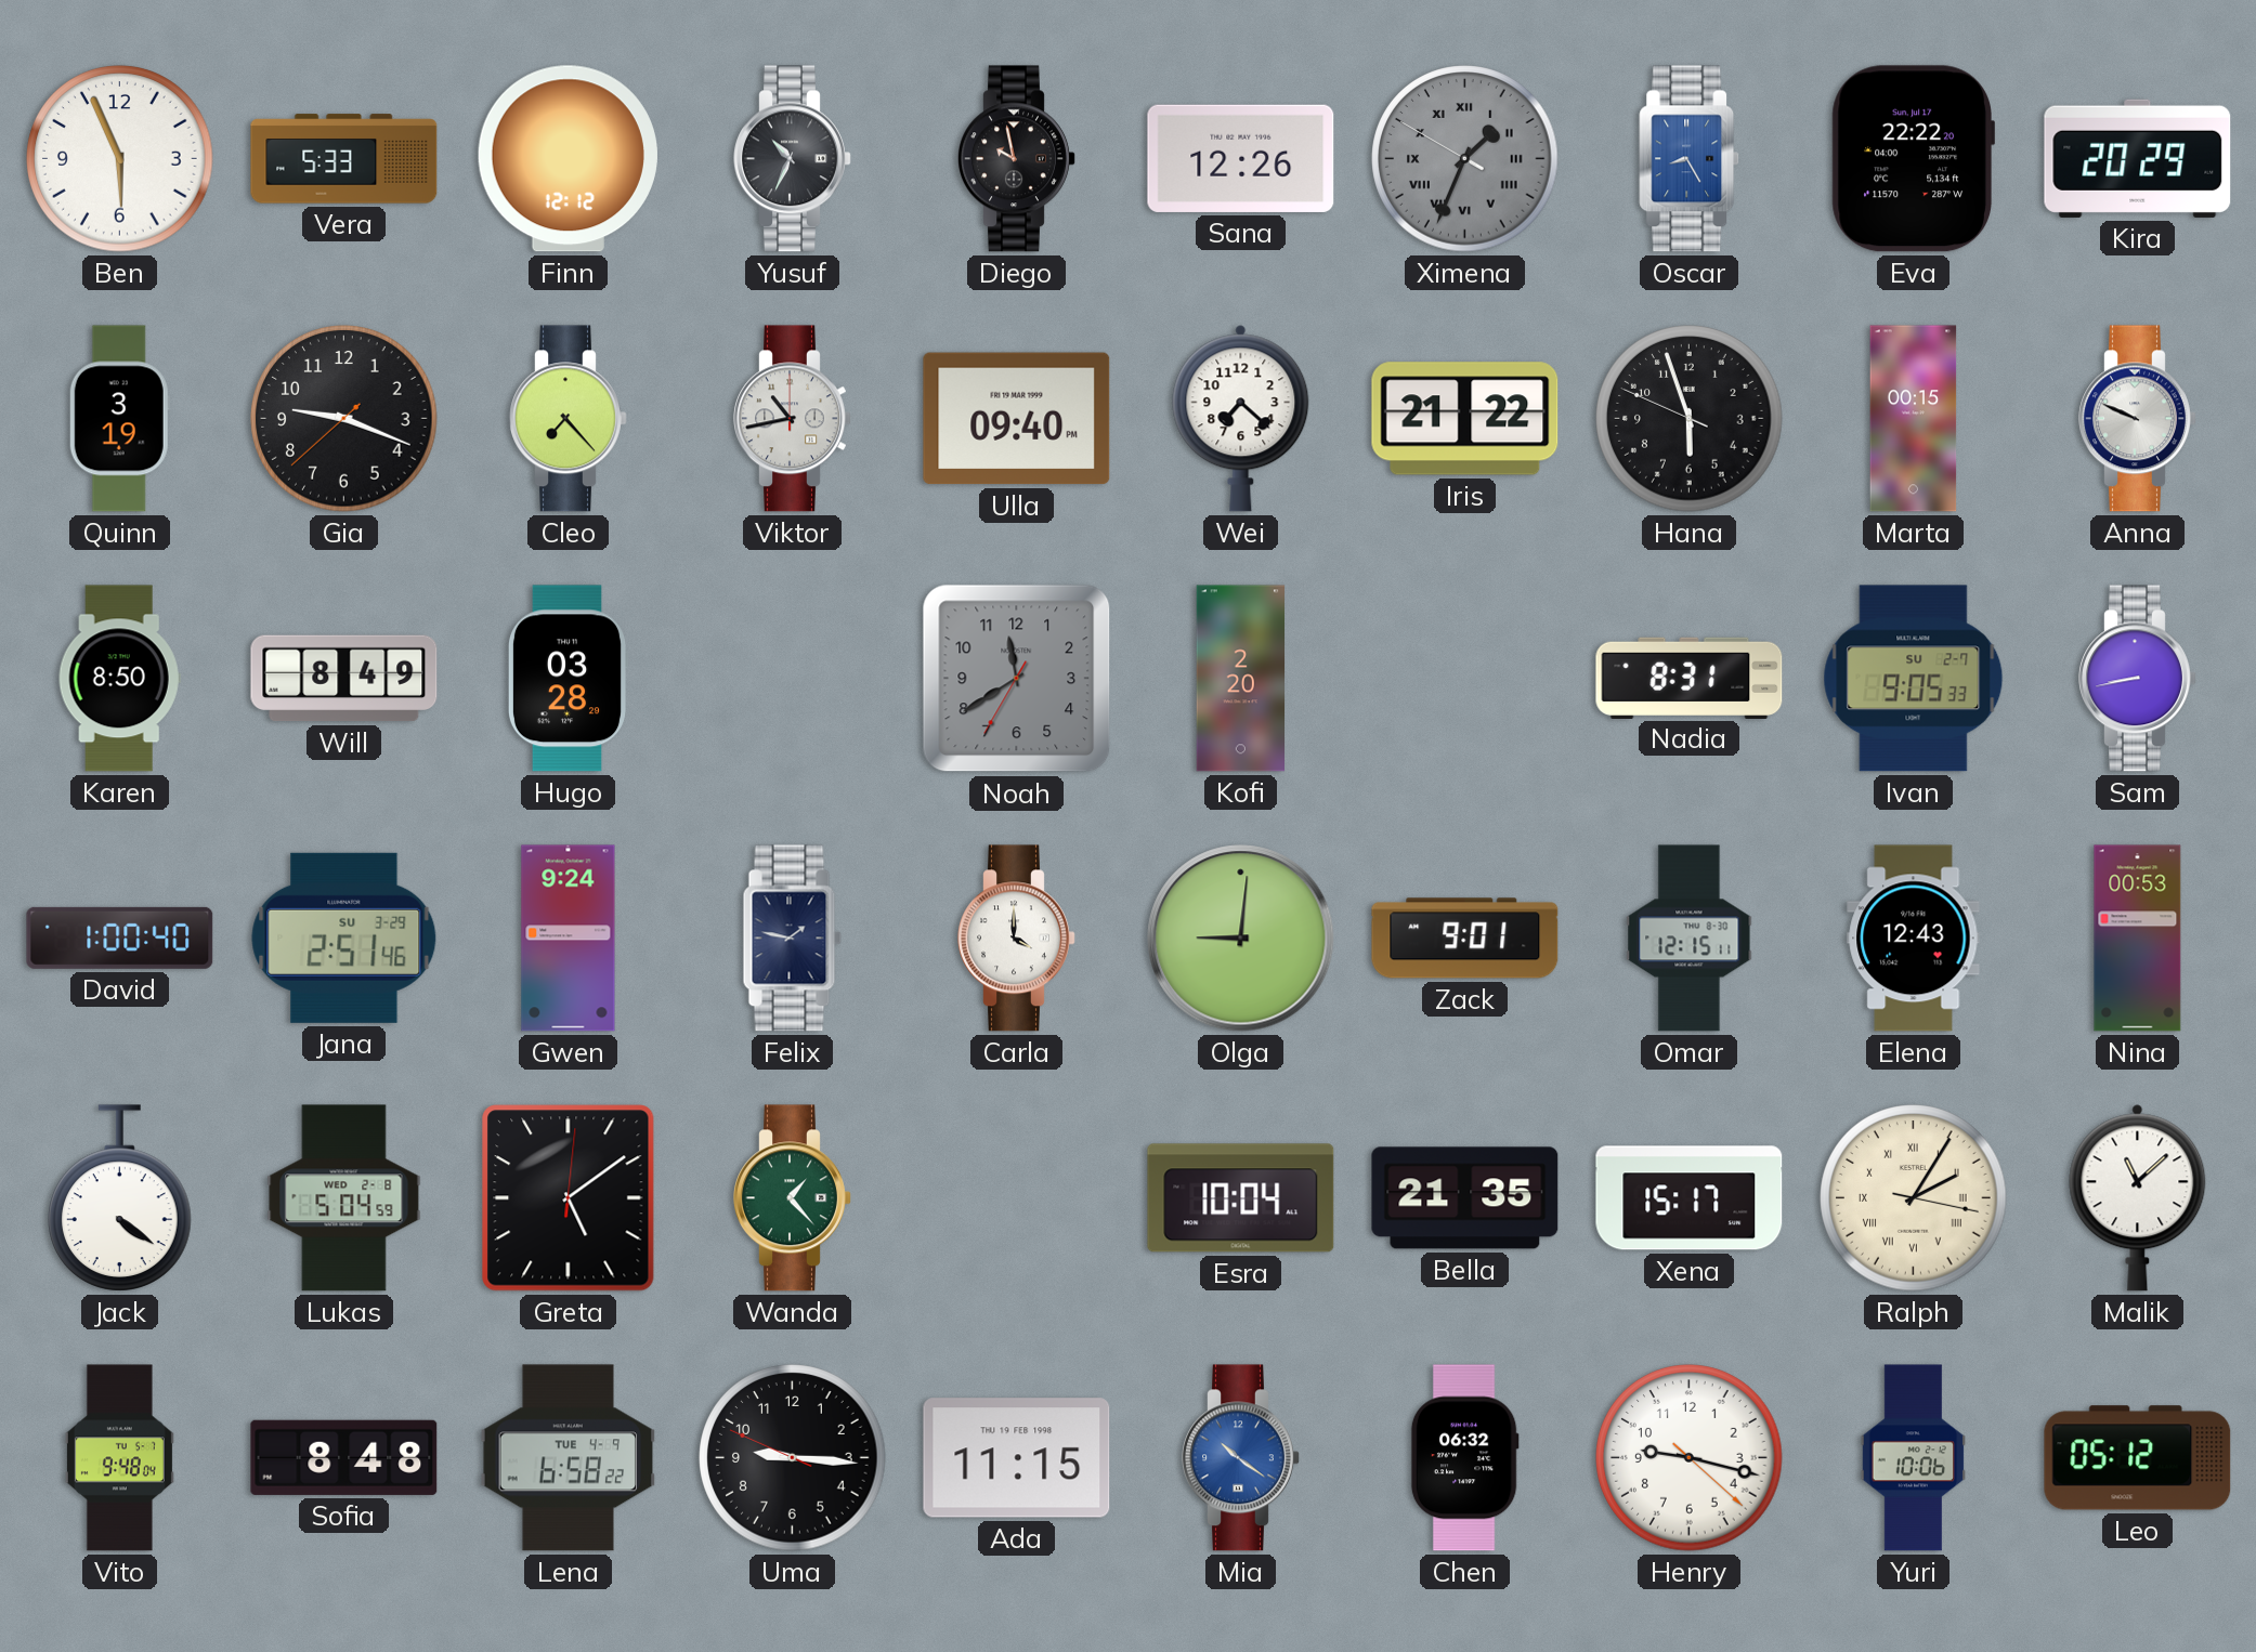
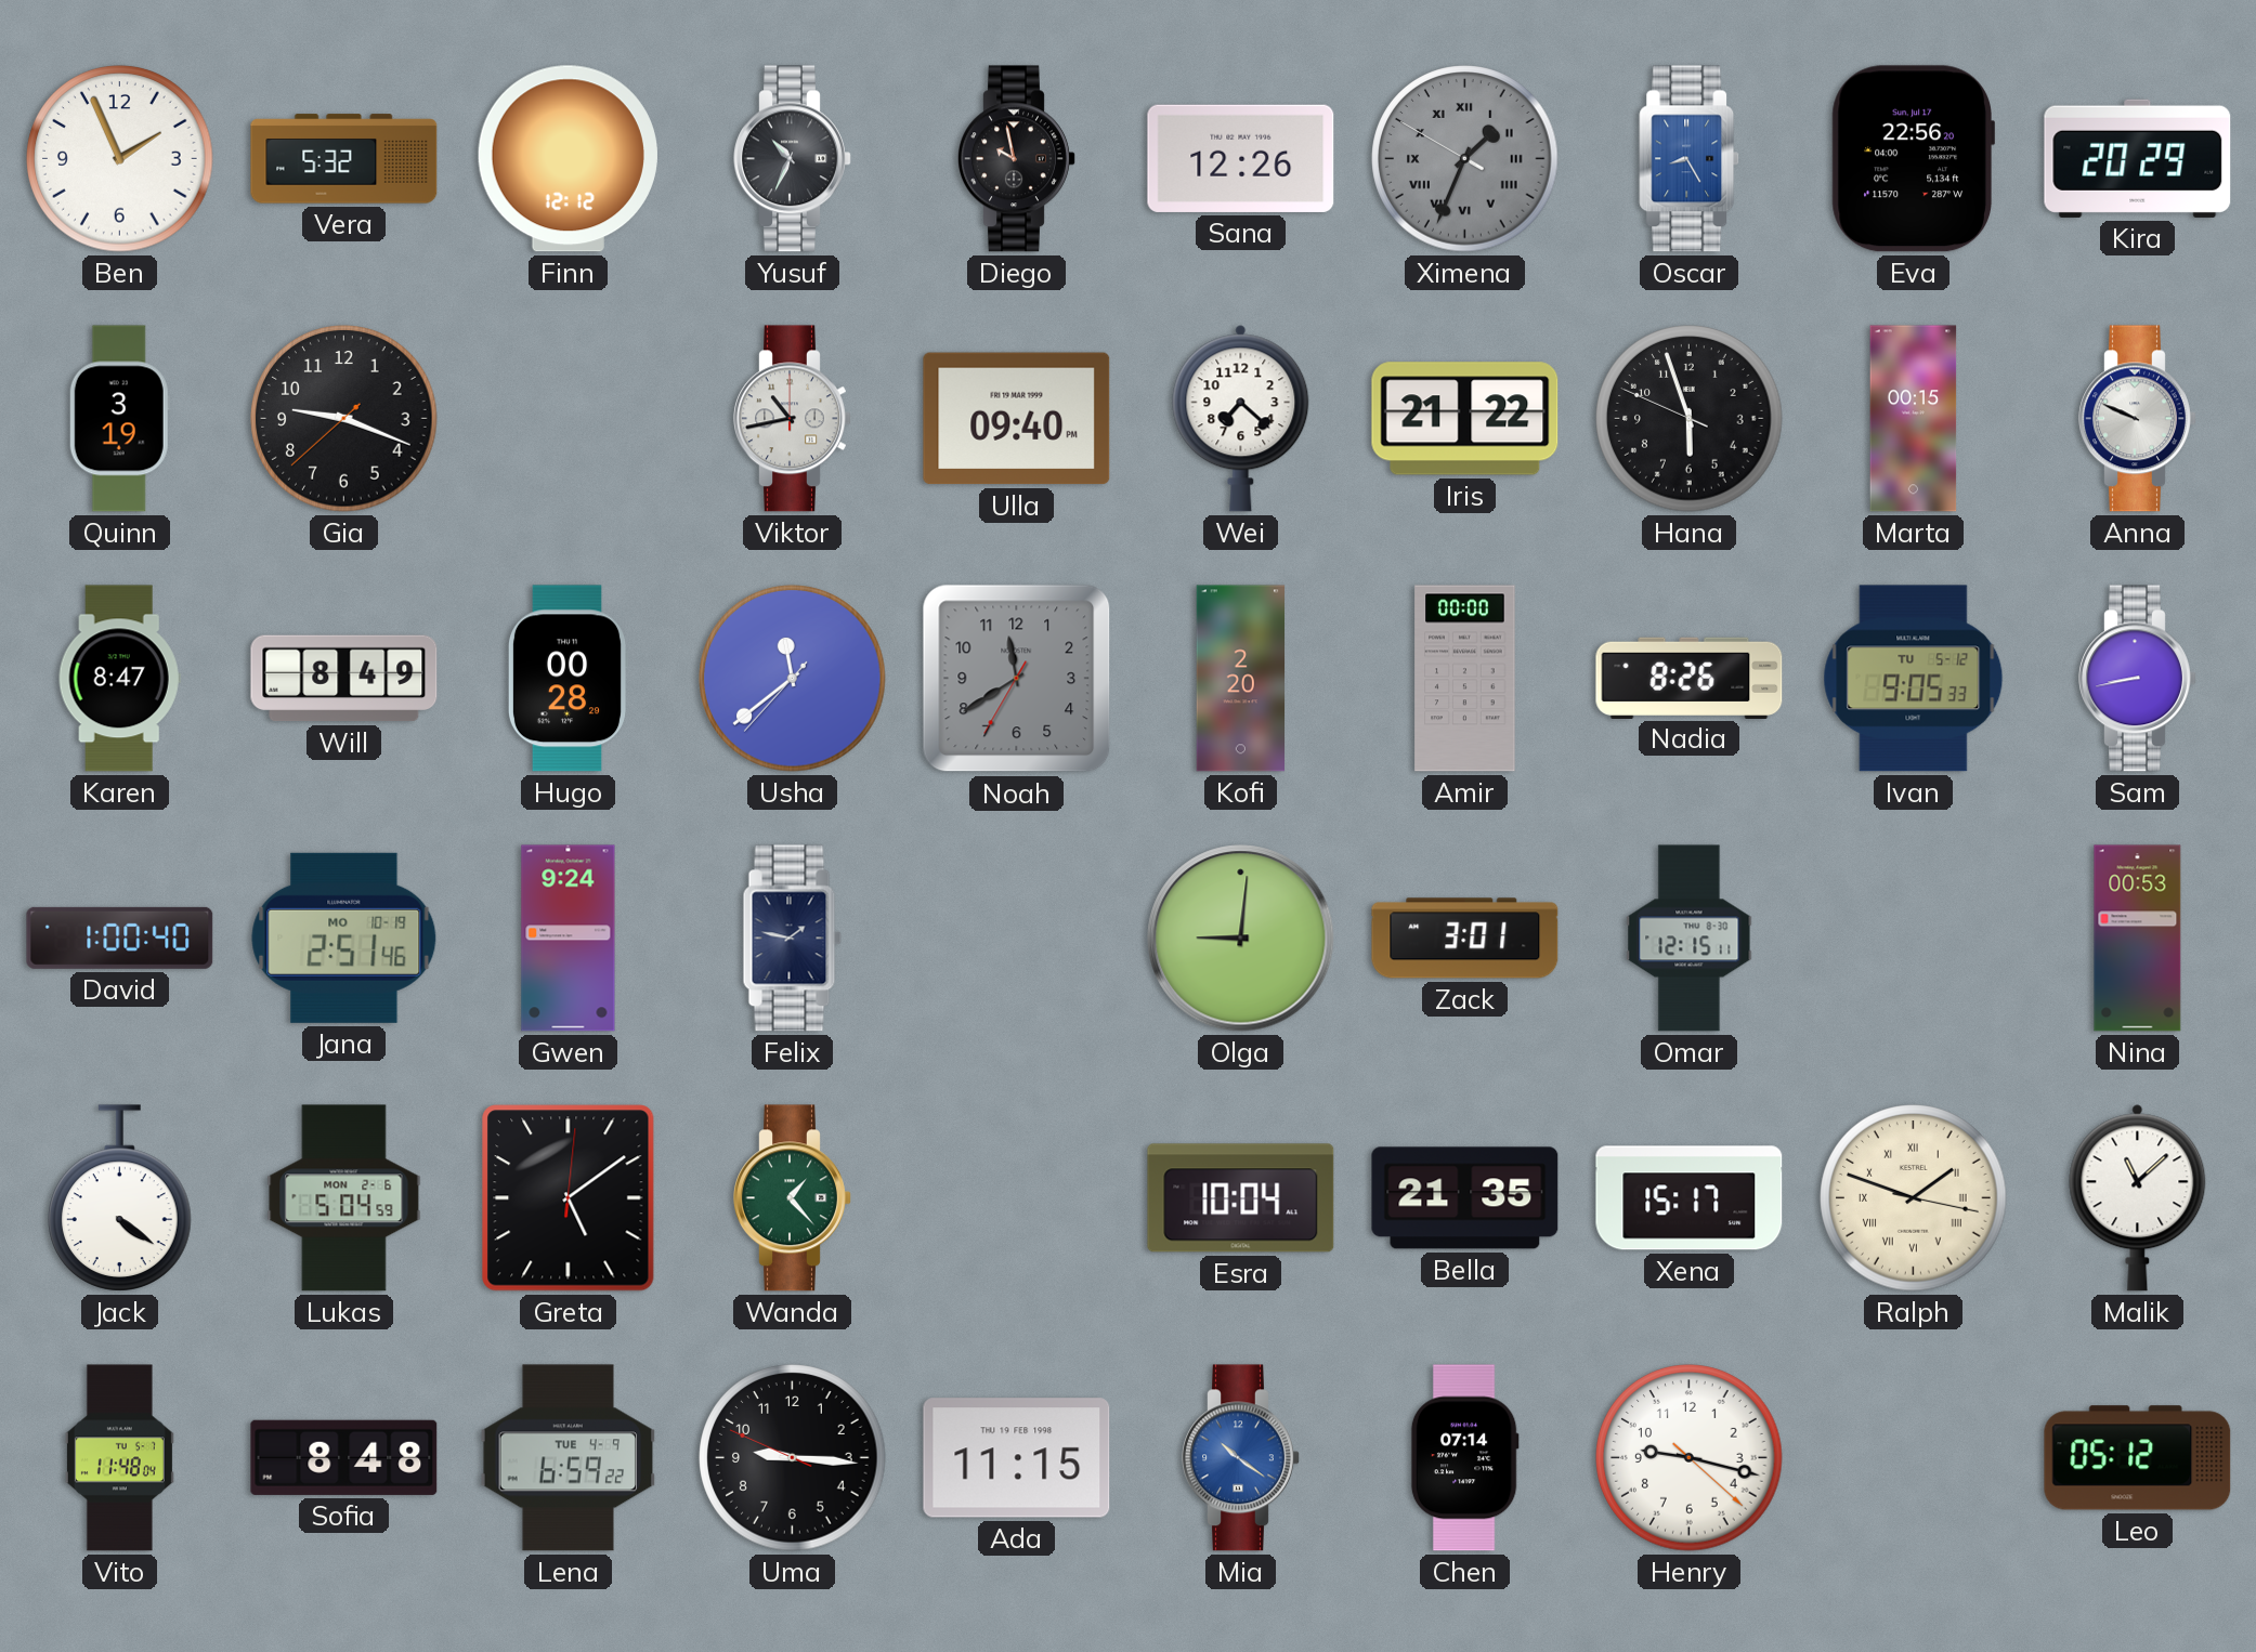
Ben: 5:56 -> 1:56 (120, 159)
Vera: 5:33 -> 5:32 (344, 159)
Eva: 22:22 -> 22:56 (1913, 159)
Cleo: 7:23 -> none (569, 419)
Karen: 8:50 -> 8:47 (119, 679)
Hugo: 03:28 -> 00:28 (566, 679)
Usha: none -> 11:38 (793, 679)
Amir: none -> 00:00 (1465, 679)
Nadia: 8:31 -> 8:26 (1690, 678)
Ivan date: SU 2-7 -> TU 5-12 (1914, 679)
Jana date: SU 3-29 -> MO 10-19 (344, 938)
Carla: 4:00 -> none (1017, 939)
Zack: 9:01 -> 3:01 (1465, 939)
Elena: 12:43 -> none (1914, 939)
Lukas date: WED 2-8 -> MON 2-6 (344, 1198)
Ralph: 2:05 -> 1:48 (1914, 1198)
Vito: 9:48 -> 11:48 (119, 1458)
Lena: 6:58 -> 6:59 (569, 1458)
Chen: 06:32 -> 07:14 (1464, 1458)
Yuri: 10:06 -> none (1914, 1458)
